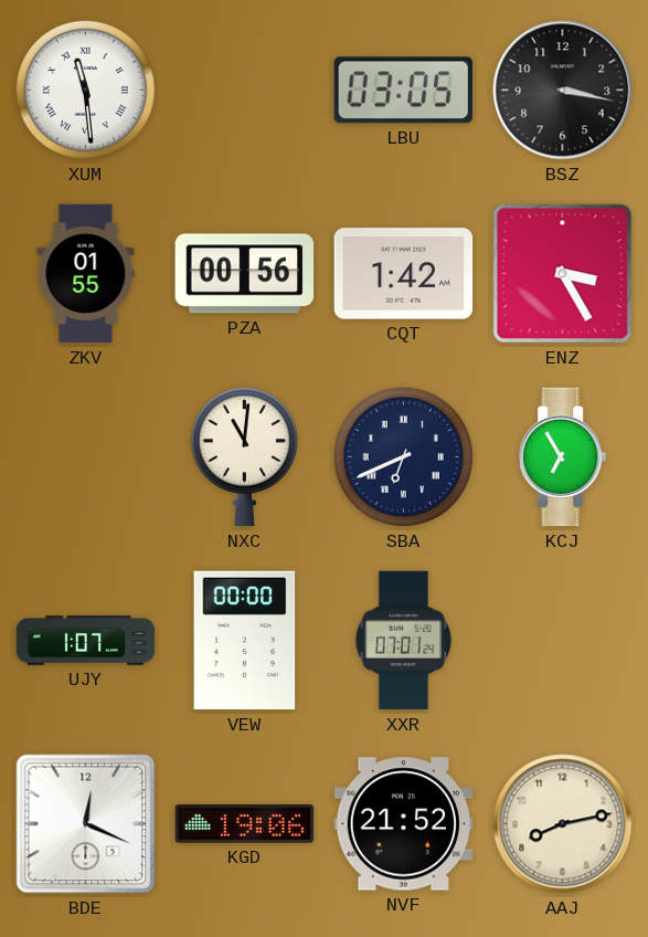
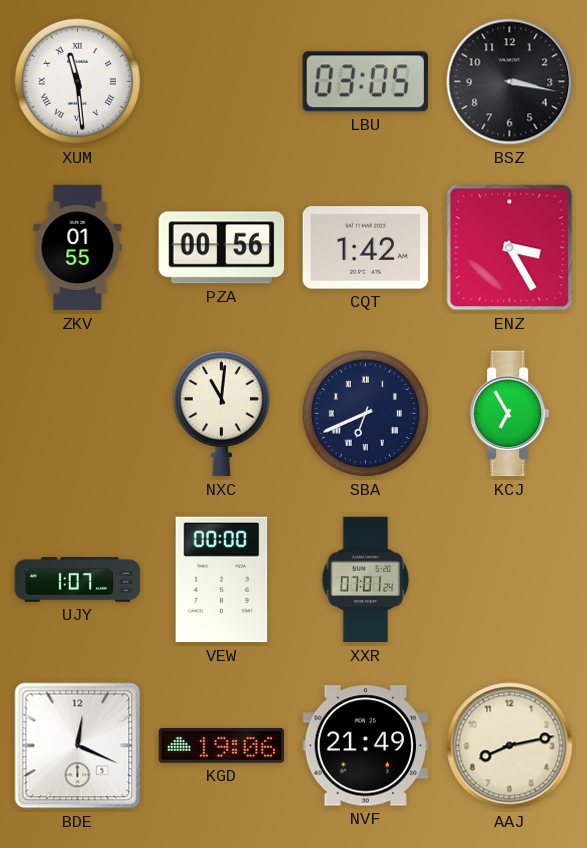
NVF: 21:52 -> 21:49 (366, 746)
